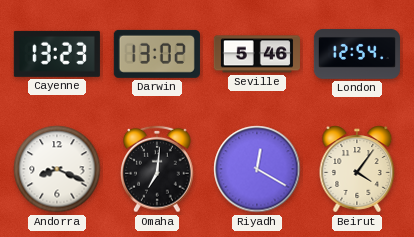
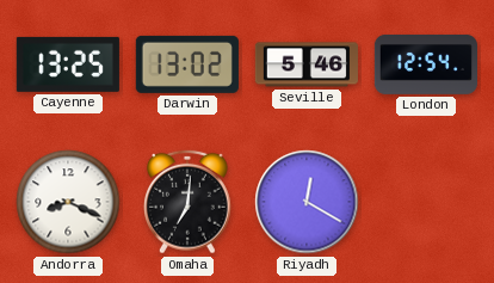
Cayenne: 13:23 -> 13:25 (68, 64)
Beirut: 4:06 -> none (357, 169)
